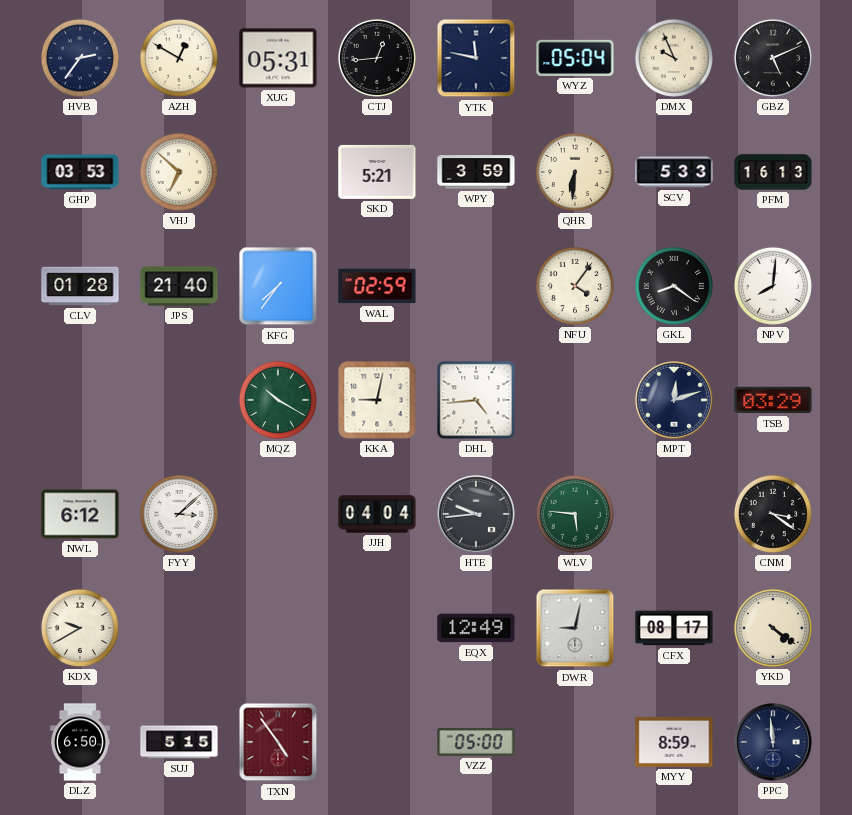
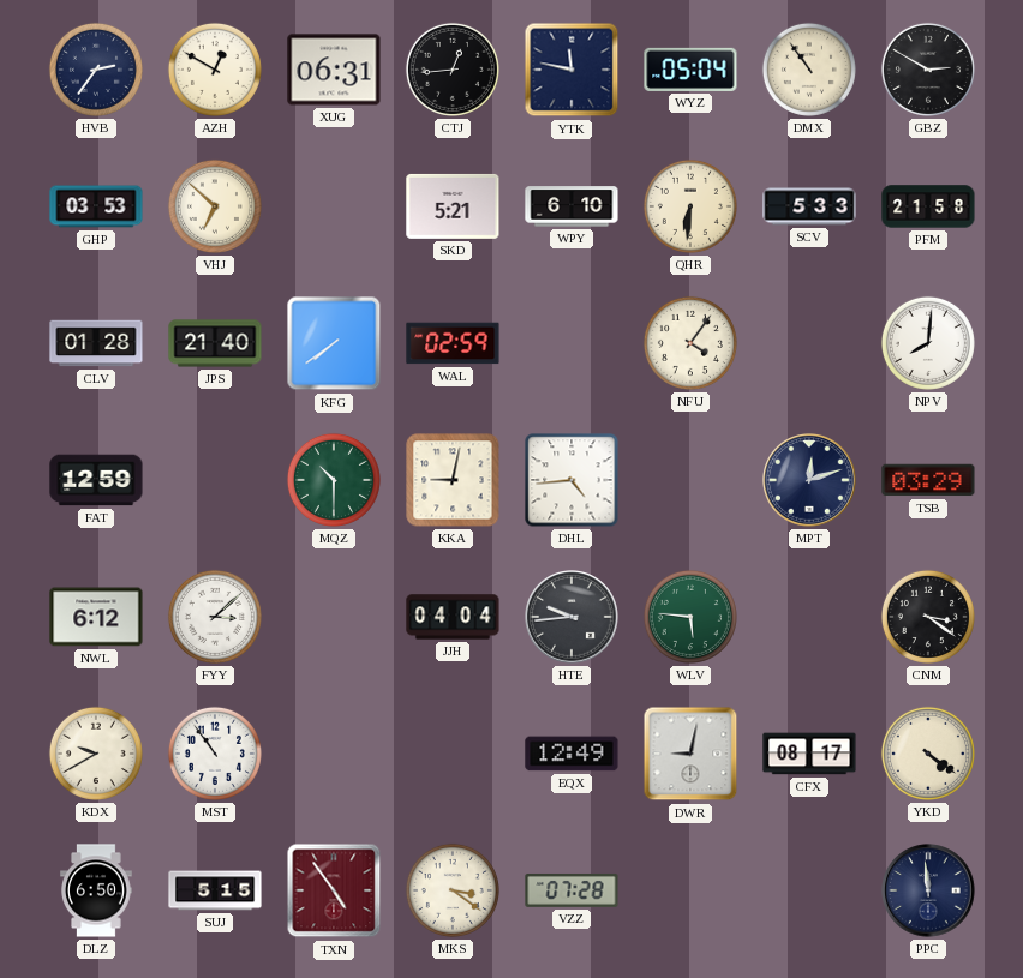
XUG: 05:31 -> 06:31 (334, 70)
DMX: 9:56 -> 10:54 (809, 70)
GBZ: 5:11 -> 2:50 (928, 70)
WPY: 3:59 -> 6:10 (572, 206)
PFM: 16:13 -> 21:58 (928, 206)
KFG: 7:36 -> 7:39 (334, 343)
GKL: 8:21 -> none (674, 286)
FAT: none -> 12:59 (96, 480)
MQZ: 10:20 -> 10:30 (334, 480)
MST: none -> 10:54 (215, 754)
MKS: none -> 3:21 (453, 890)
VZZ: 05:00 -> 07:28 (572, 890)
MYY: 8:59 -> none (674, 742)
